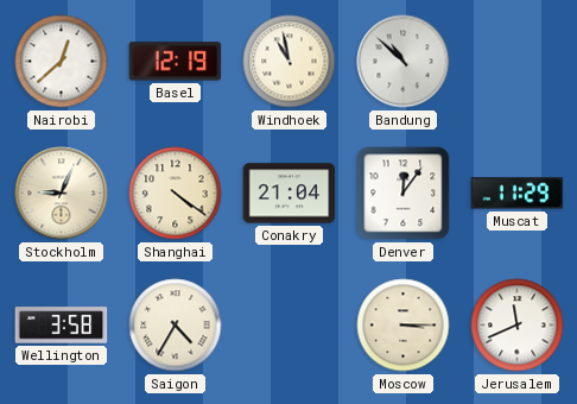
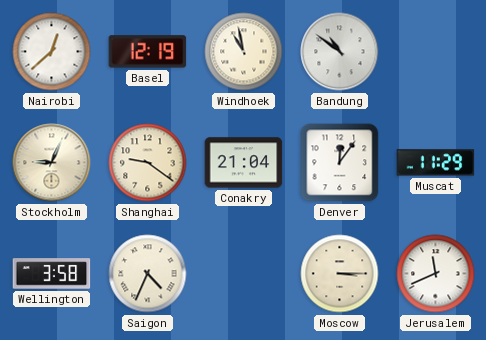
Bandung: 10:52 -> 10:51 (340, 52)
Shanghai: 4:21 -> 9:21 (148, 163)
Saigon: 4:35 -> 4:34 (148, 274)
